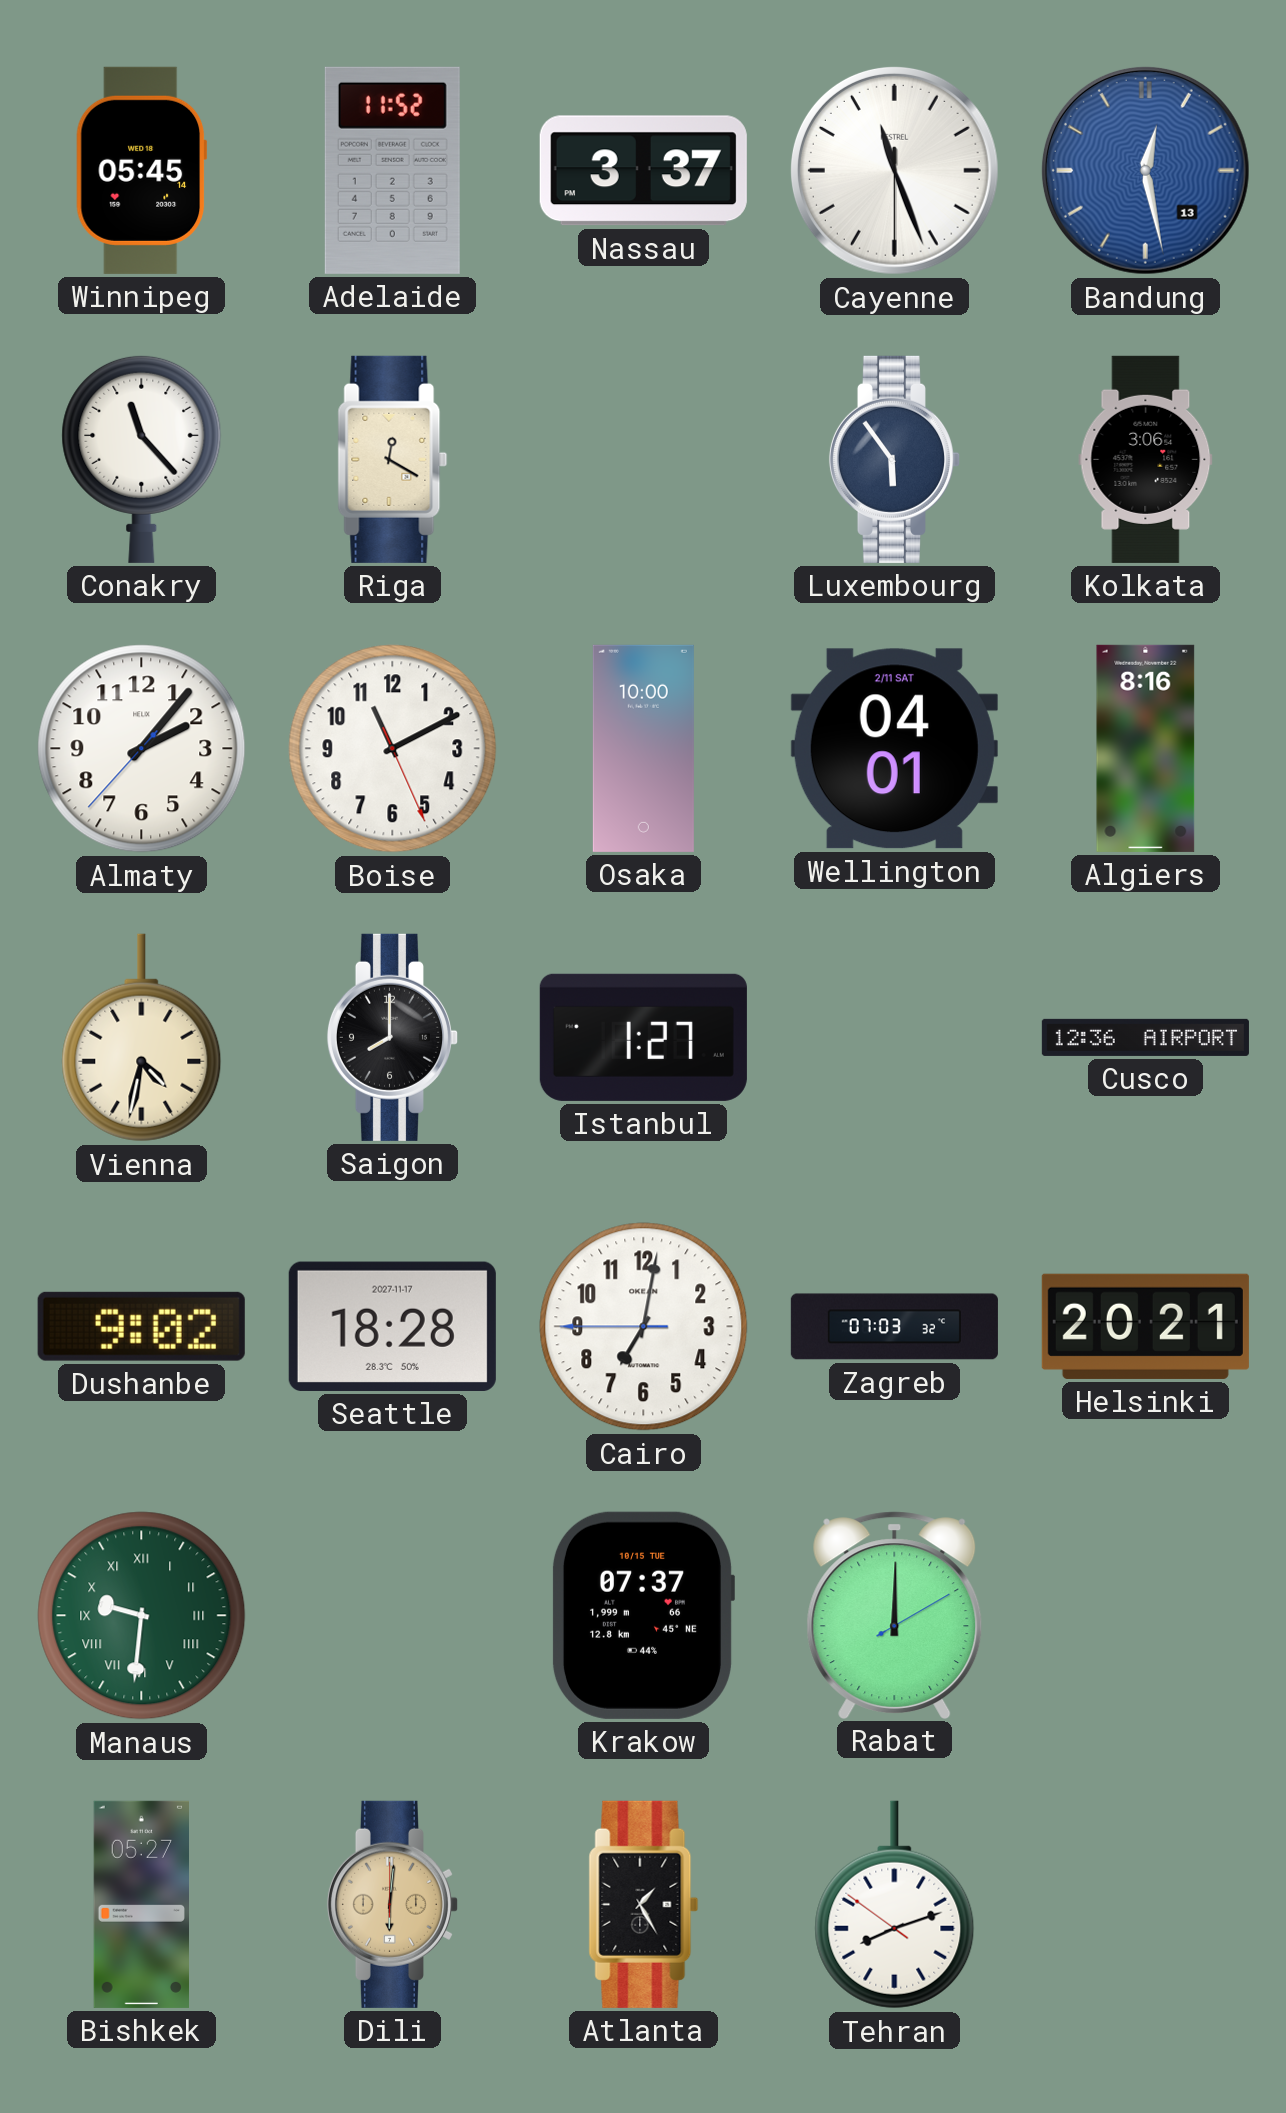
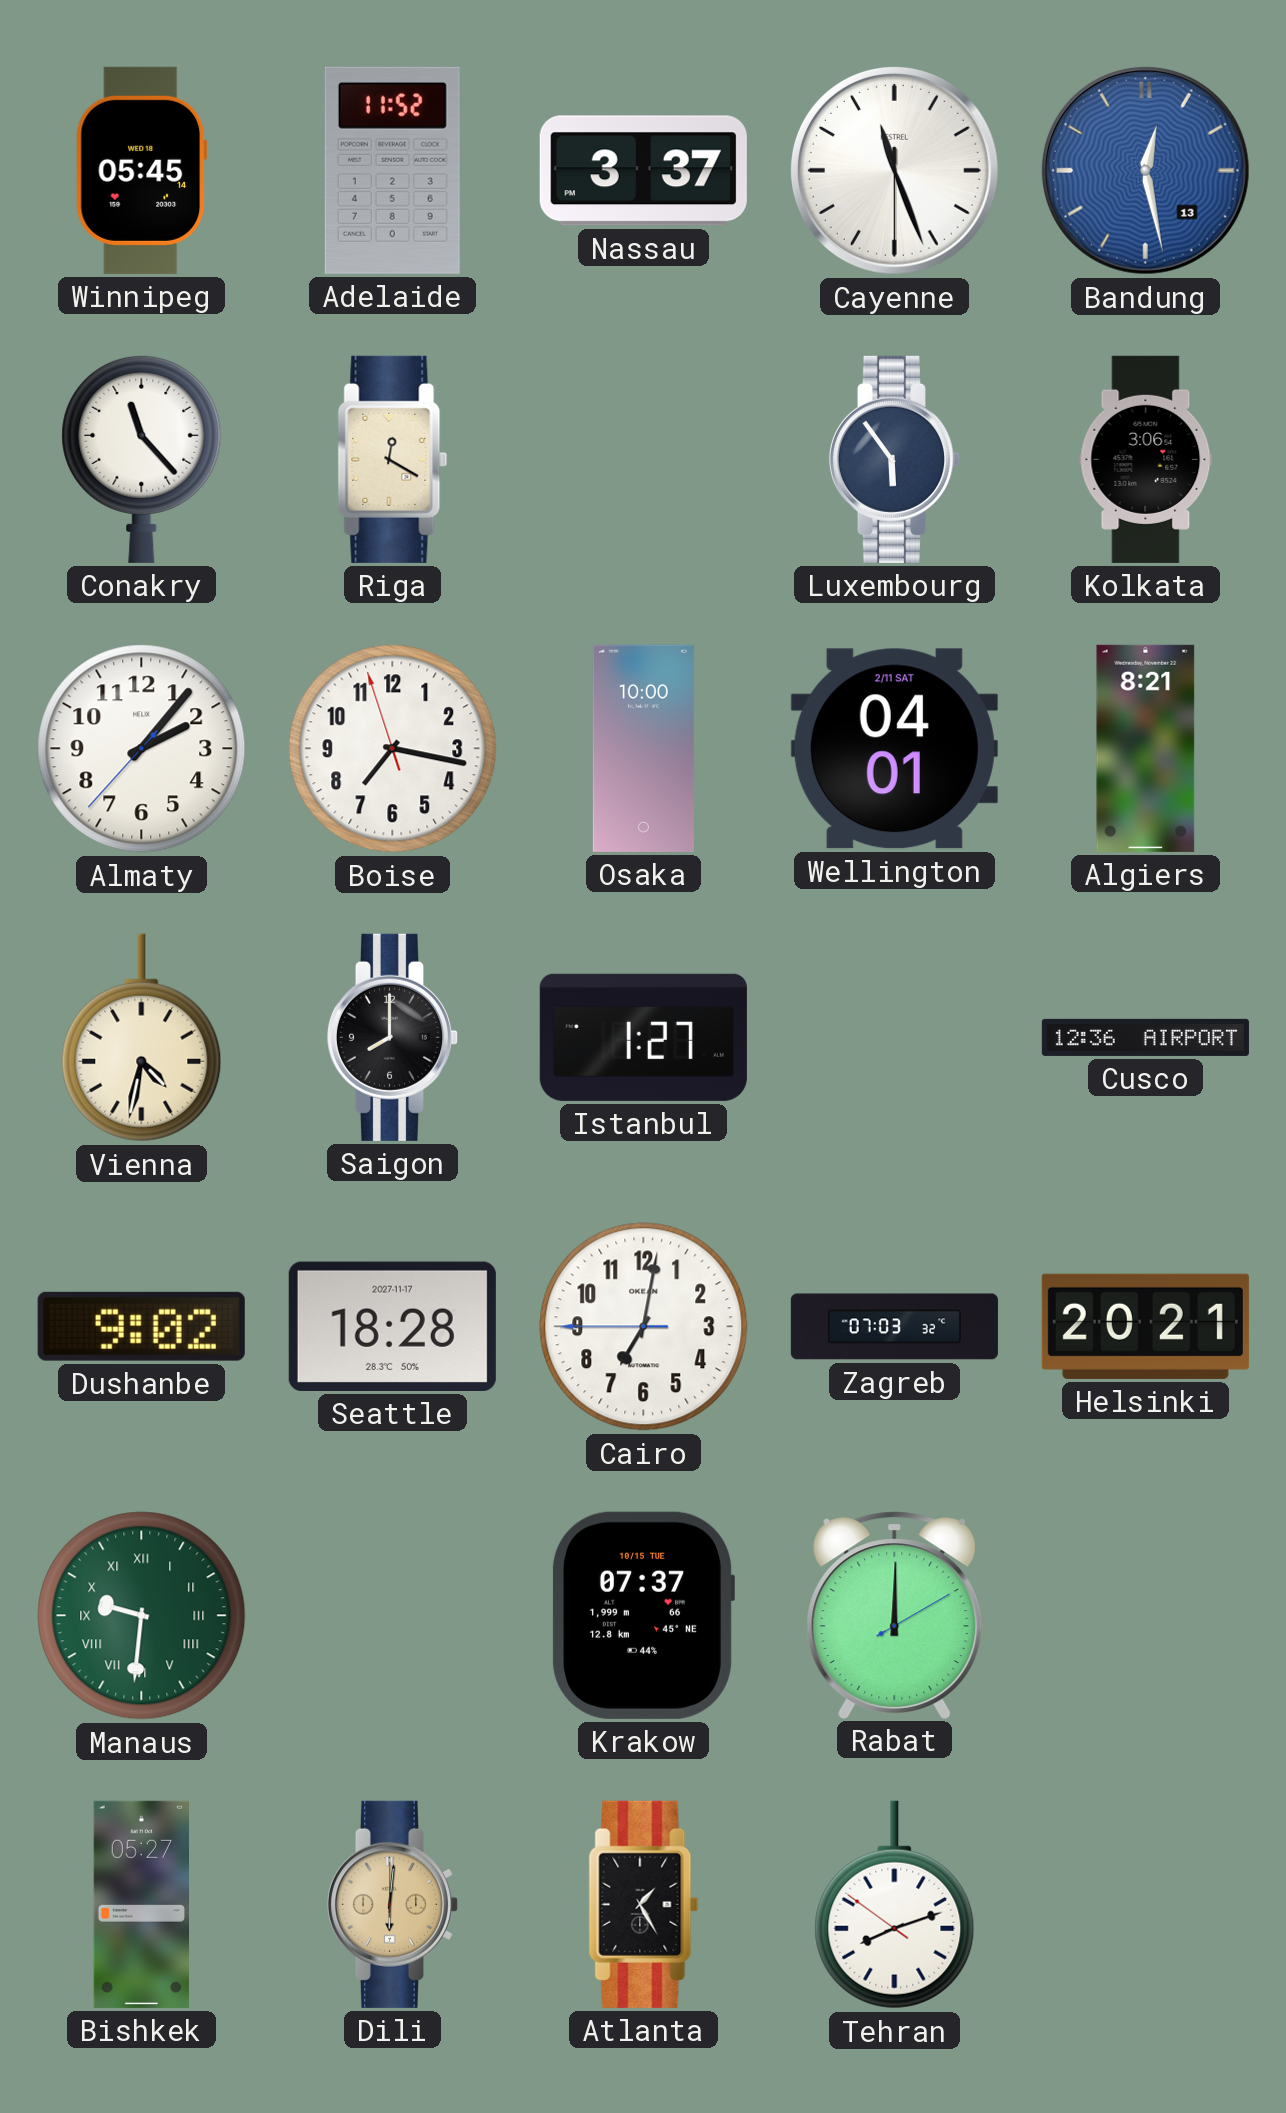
Boise: 11:10 -> 7:16 (393, 749)
Algiers: 8:16 -> 8:21 (1146, 748)
